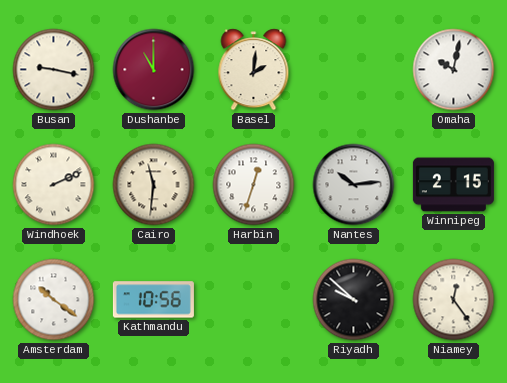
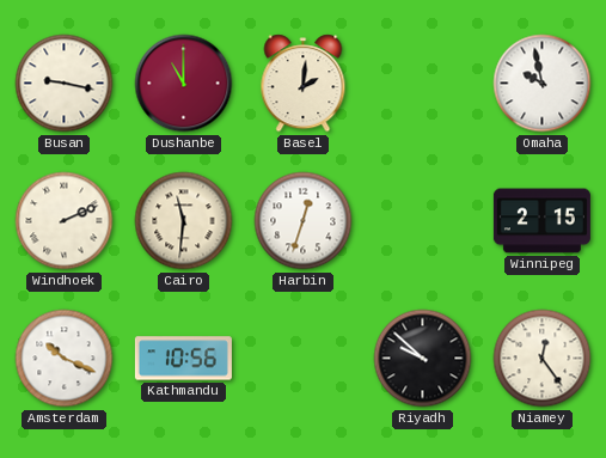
Omaha: 10:02 -> 9:58 (543, 84)
Nantes: 10:14 -> none (354, 185)
Amsterdam: 10:21 -> 10:19 (65, 359)
